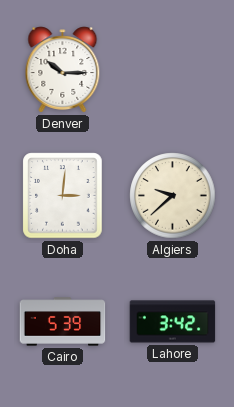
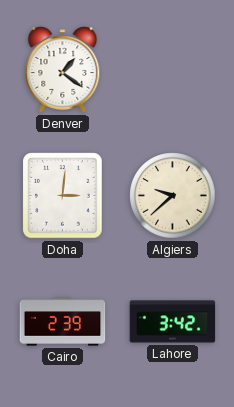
Denver: 10:15 -> 1:21 (63, 70)
Cairo: 5:39 -> 2:39 (63, 322)
